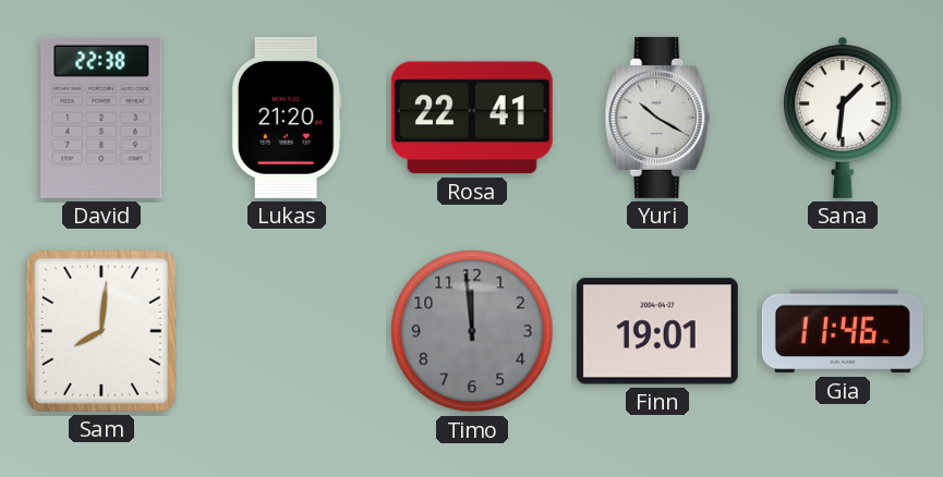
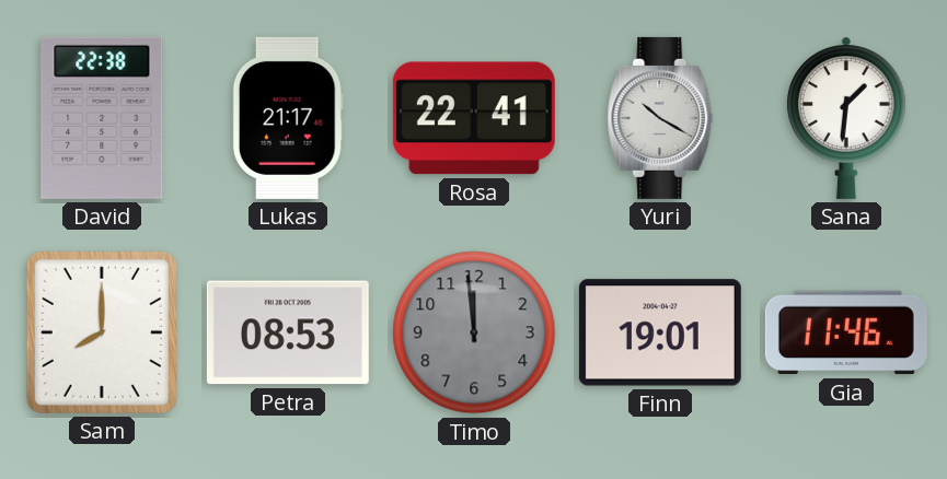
Lukas: 21:20 -> 21:17 (288, 118)
Sam: 8:01 -> 8:00 (102, 332)
Petra: none -> 08:53 (288, 332)
